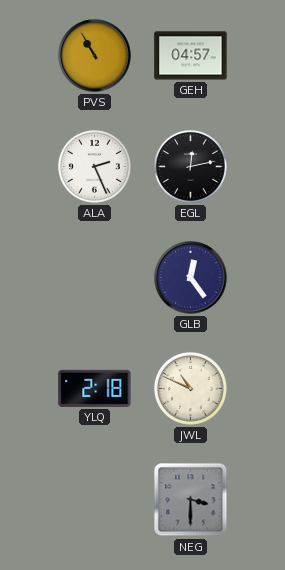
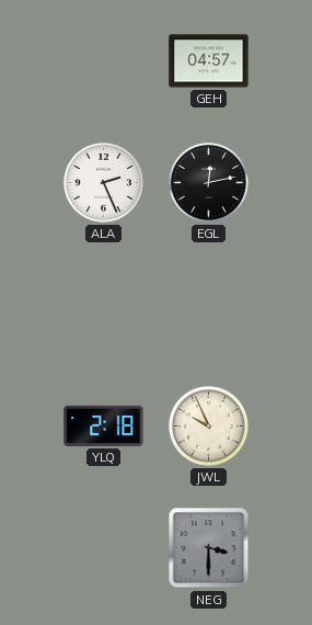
PVS: 10:55 -> none (95, 56)
GLB: 12:24 -> none (191, 278)
JWL: 10:49 -> 9:56 (208, 425)
